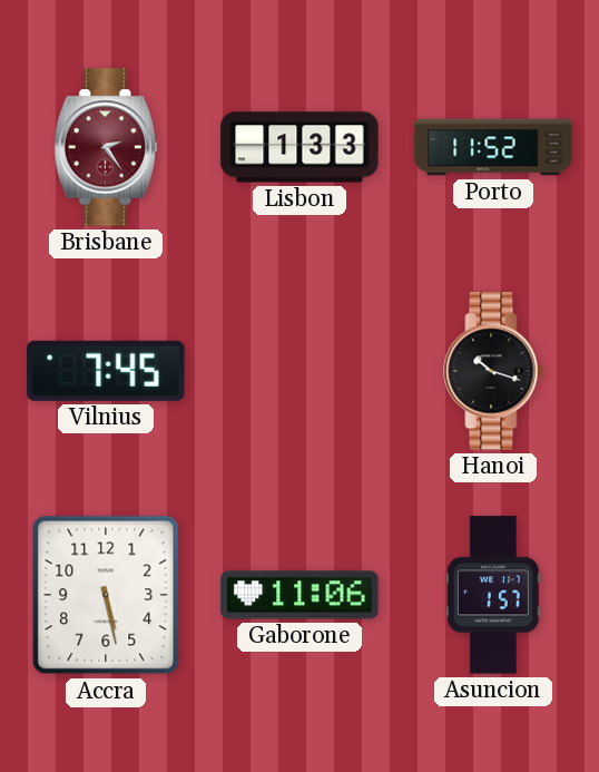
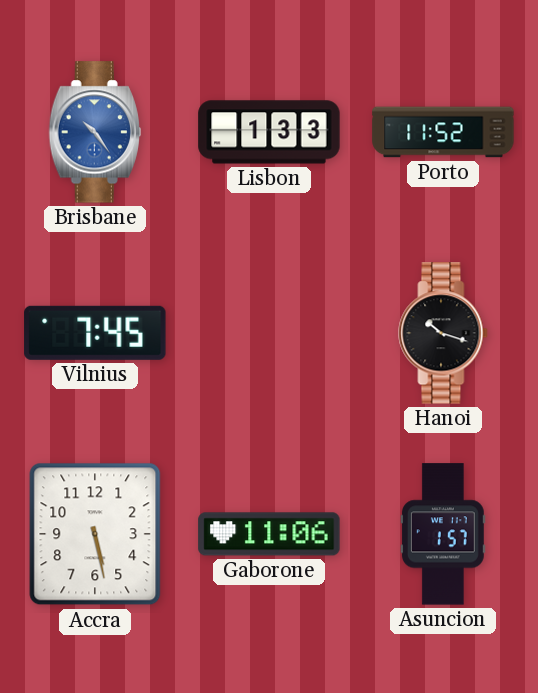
Brisbane: 2:24 -> 10:24 (95, 132)
Brisbane dial: burgundy -> blue (95, 132)
